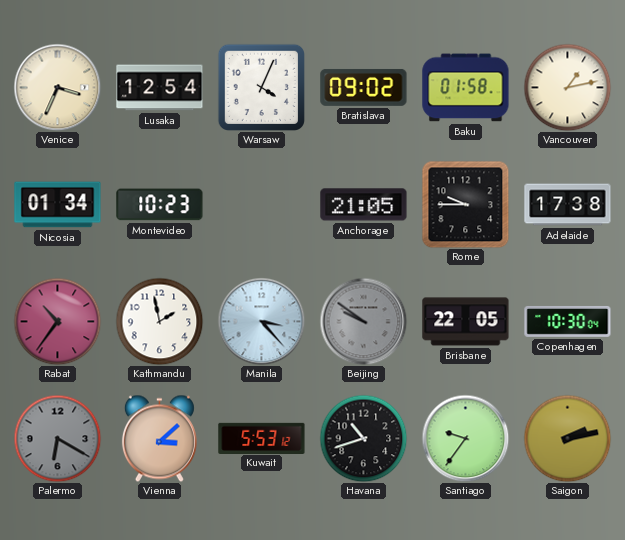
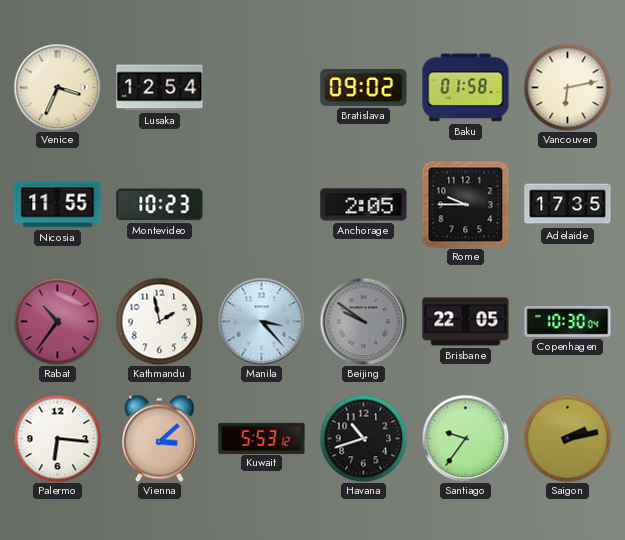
Warsaw: 4:04 -> none (261, 87)
Vancouver: 1:13 -> 6:13 (567, 87)
Nicosia: 01:34 -> 11:55 (58, 205)
Anchorage: 21:05 -> 2:05 (364, 205)
Adelaide: 17:38 -> 17:35 (568, 205)
Palermo: 6:20 -> 6:16 (57, 438)
Palermo dial: grey -> white (57, 438)
